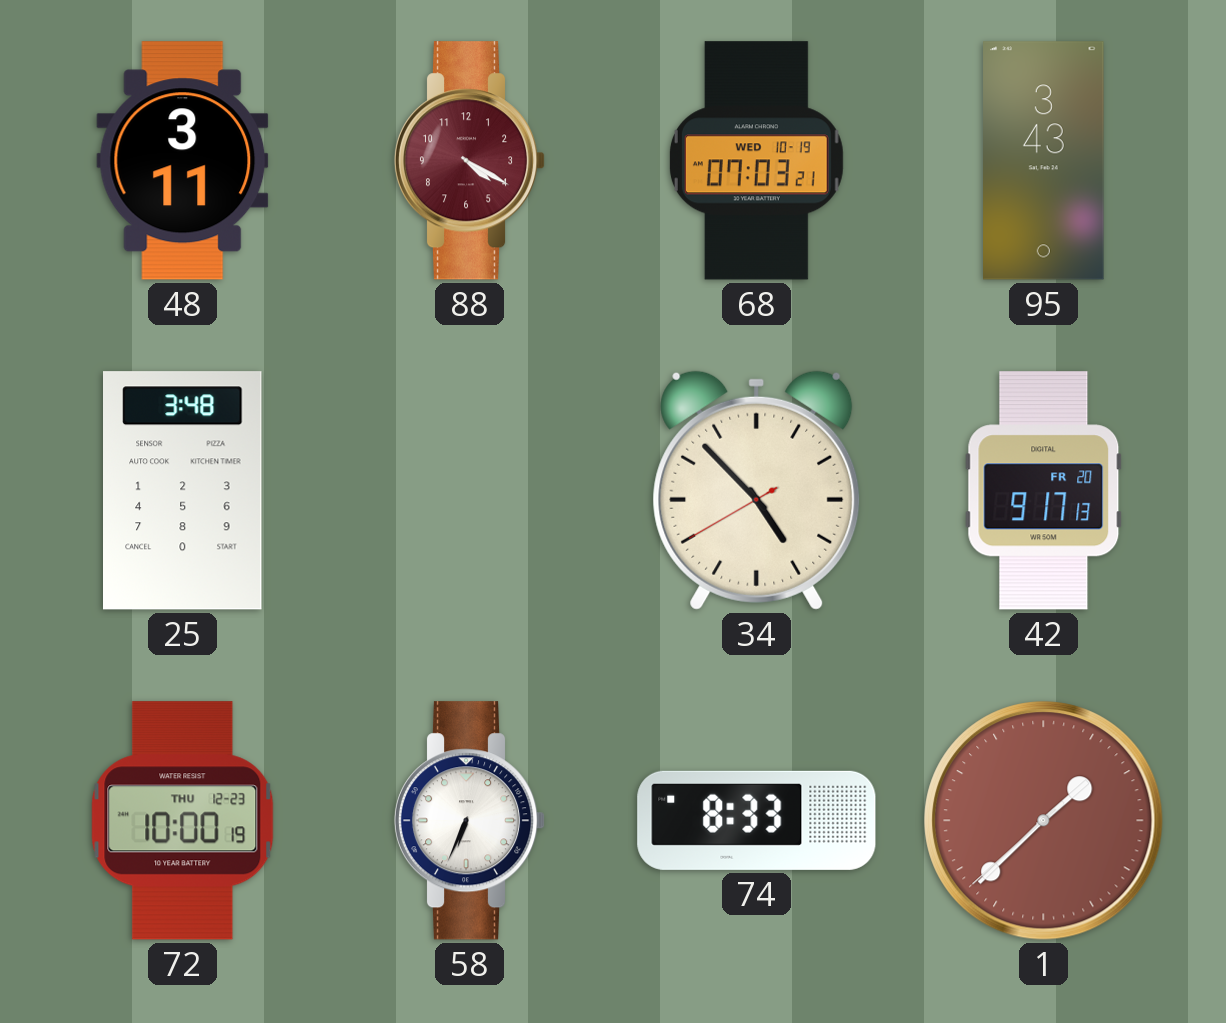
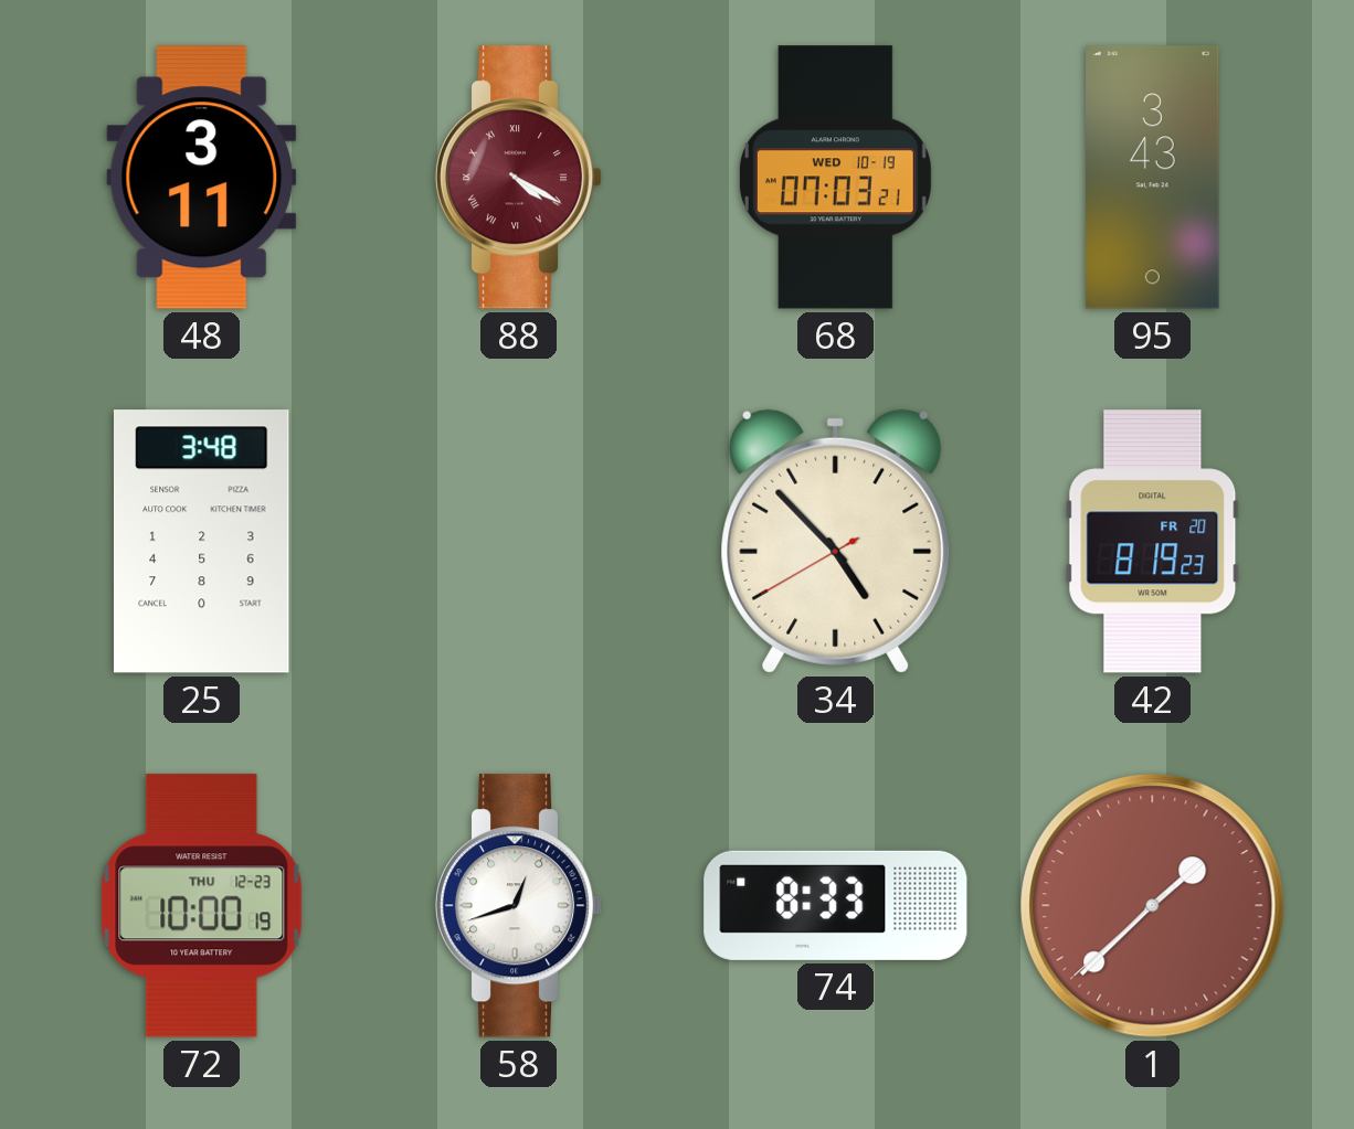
88 numerals: Arabic -> Roman (519, 178)
42: 9:17 -> 8:19 (1153, 542)
58: 6:34 -> 12:42 (519, 906)
